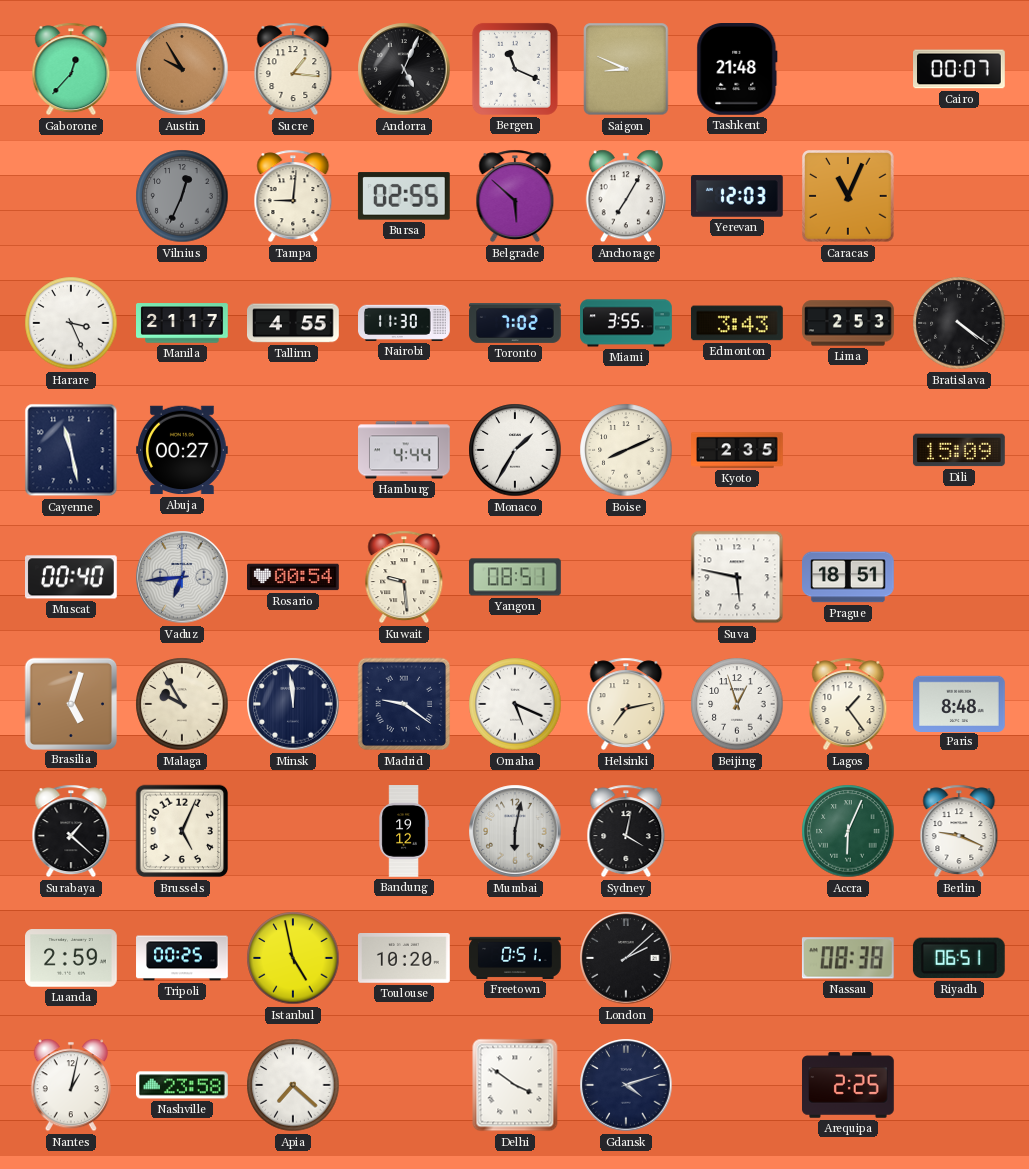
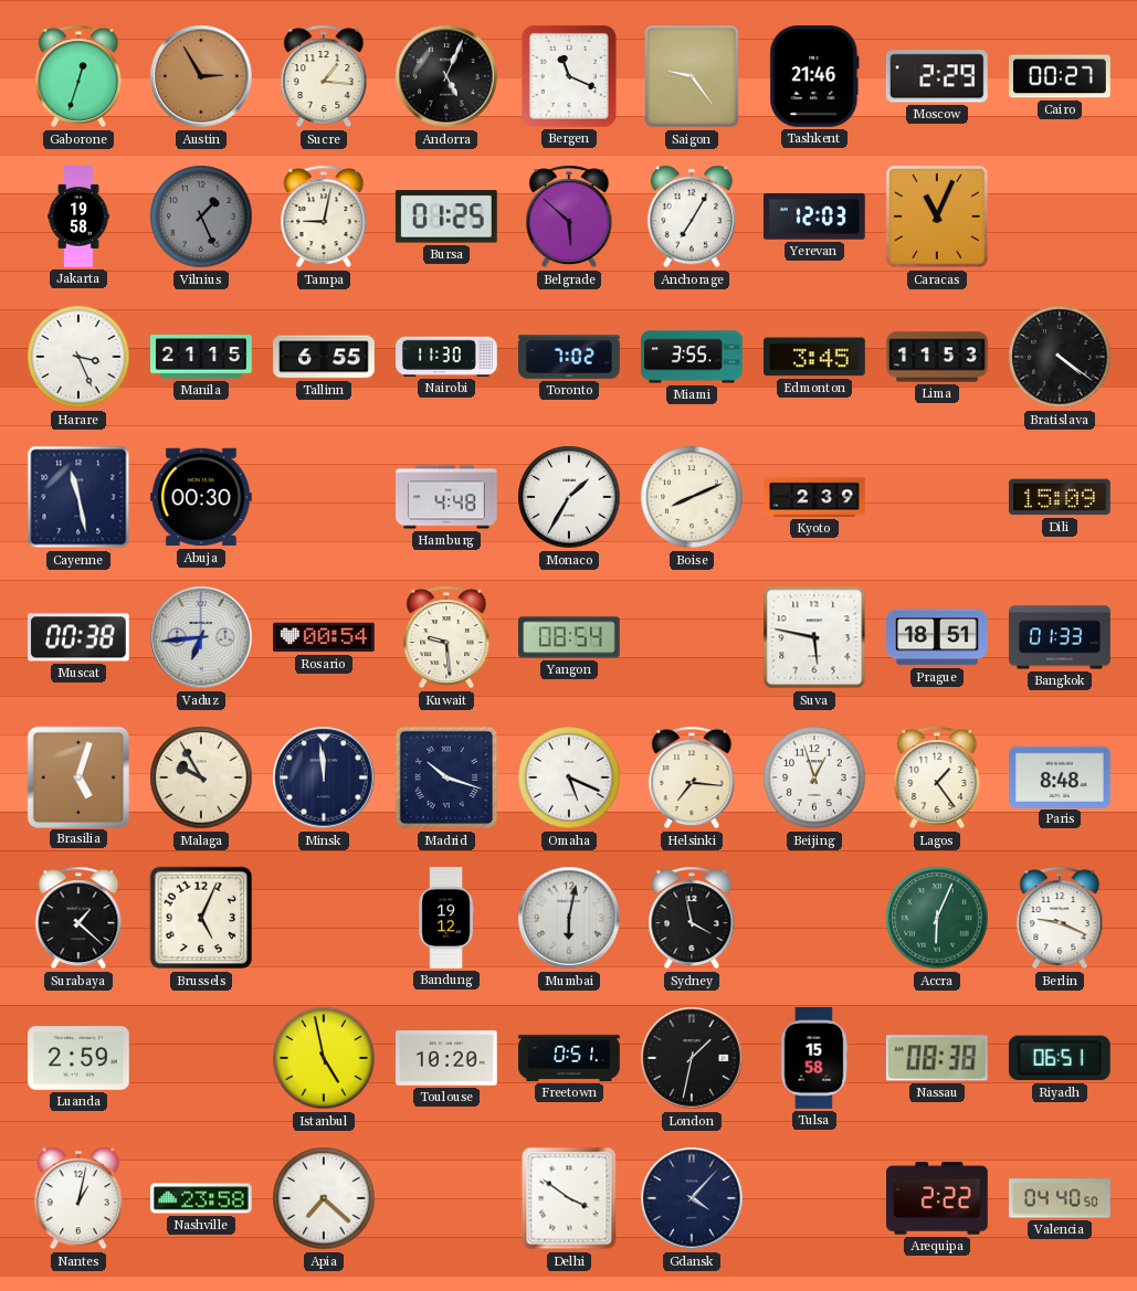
Gaborone: 12:37 -> 12:33 (78, 76)
Austin: 9:55 -> 2:55 (201, 76)
Saigon: 8:49 -> 9:24 (692, 76)
Tashkent: 21:48 -> 21:46 (814, 77)
Moscow: none -> 2:29 (937, 76)
Cairo: 00:07 -> 00:27 (1061, 76)
Jakarta: none -> 19:58 (78, 216)
Vilnius: 12:34 -> 1:26 (201, 216)
Tampa: 9:01 -> 9:02 (324, 216)
Bursa: 02:55 -> 01:25 (446, 216)
Manila: 21:17 -> 21:15 (202, 357)
Tallinn: 4:55 -> 6:55 (325, 357)
Edmonton: 3:43 -> 3:45 (814, 357)
Lima: 2:53 -> 11:53 (937, 357)
Abuja: 00:27 -> 00:30 (202, 497)
Hamburg: 4:44 -> 4:48 (448, 497)
Kyoto: 2:35 -> 2:39 (814, 497)
Muscat: 00:40 -> 00:38 (80, 637)
Yangon: 08:51 -> 08:54 (570, 637)
Bangkok: none -> 01:33 (1060, 637)
Madrid: 9:21 -> 10:18 (446, 777)
Helsinki: 7:13 -> 7:16 (692, 777)
Sydney: 4:02 -> 3:58 (692, 918)
Tripoli: 00:25 -> none (182, 958)
London: 2:08 -> 1:32 (692, 1058)
Tulsa: none -> 15:58 (814, 1059)
Gdansk: 4:12 -> 4:07 (692, 1198)
Arequipa: 2:25 -> 2:22 (938, 1198)
Valencia: none -> 04:40 (1061, 1198)
